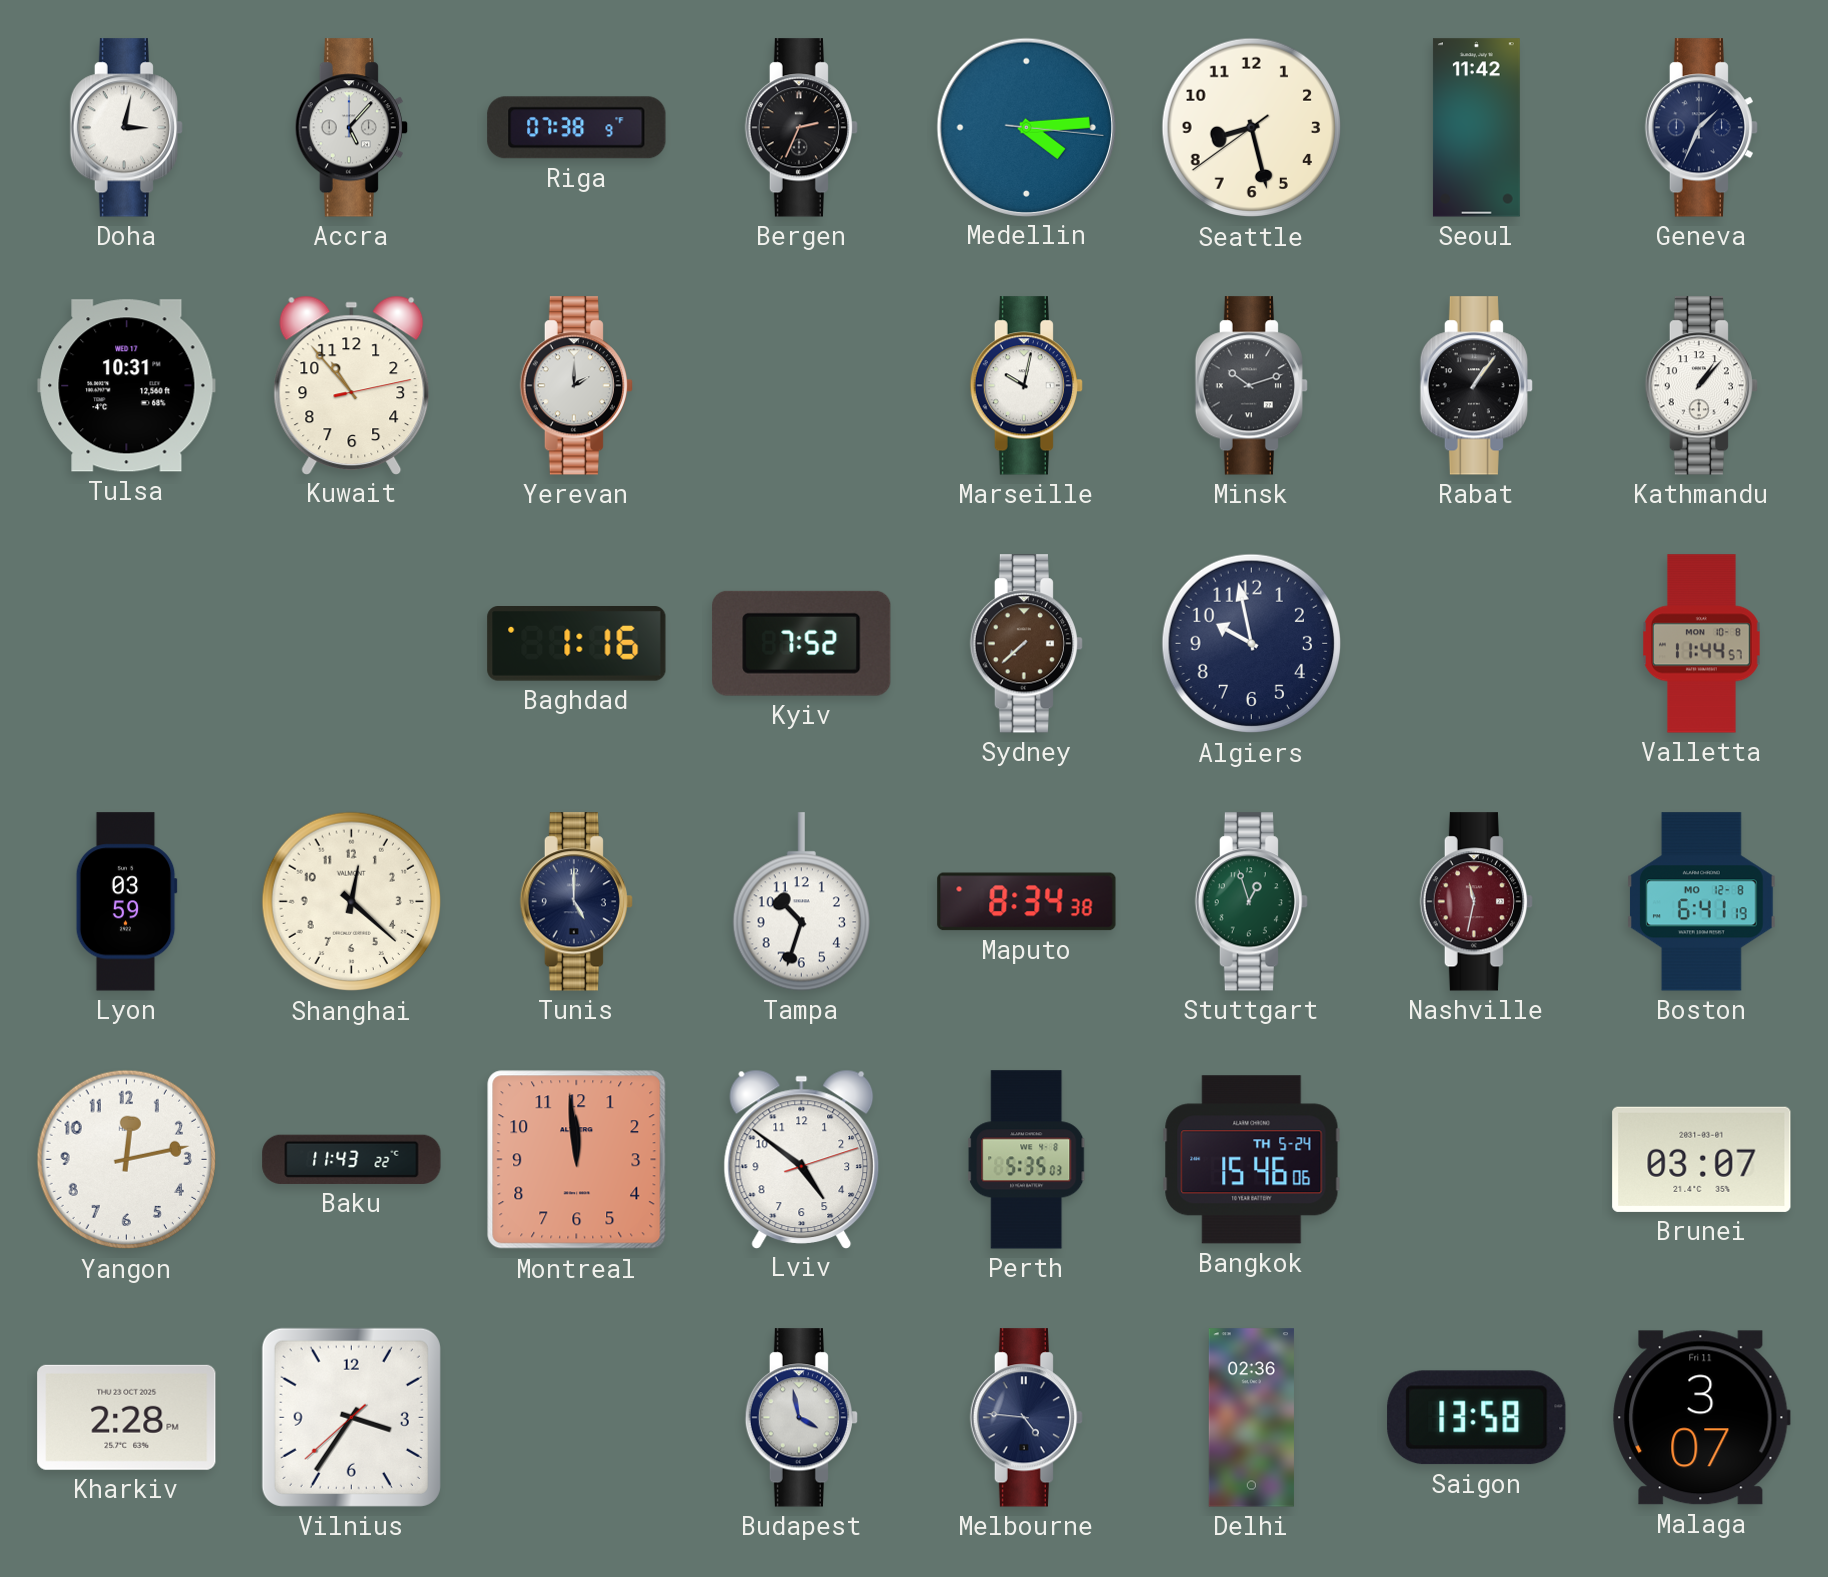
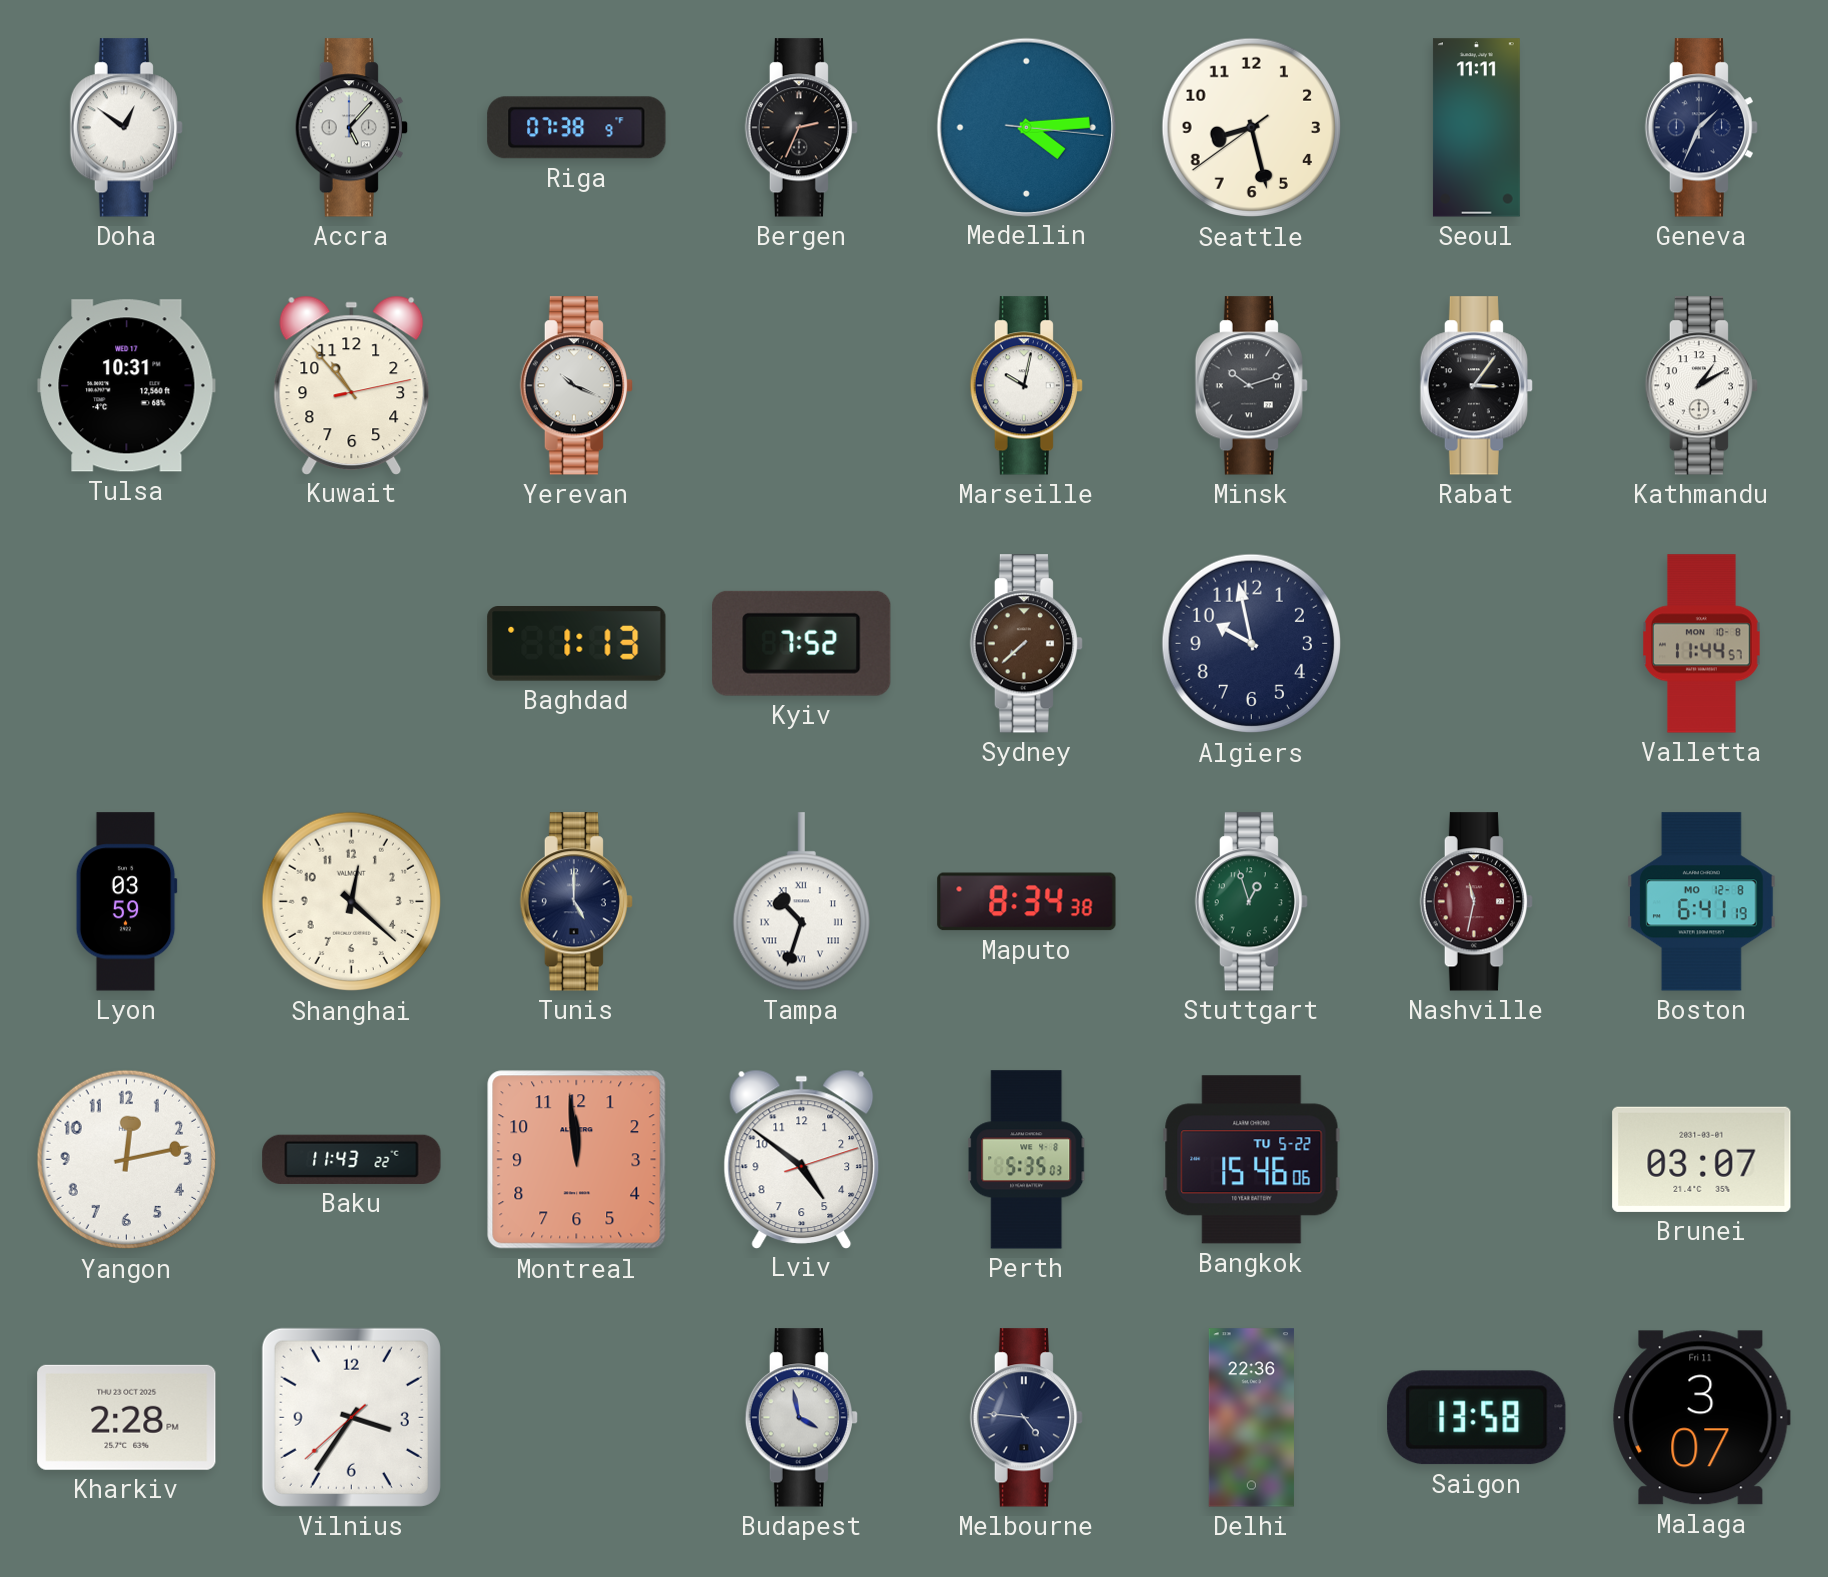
Doha: 3:02 -> 12:51 (126, 128)
Seoul: 11:42 -> 11:11 (1476, 128)
Yerevan: 2:00 -> 10:19 (576, 386)
Rabat: 1:06 -> 3:06 (1476, 386)
Kathmandu: 1:07 -> 1:10 (1701, 386)
Baghdad: 1:16 -> 1:13 (577, 644)
Tampa numerals: Arabic -> Roman (801, 902)
Bangkok date: TH 5-24 -> TU 5-22 (1252, 1160)
Delhi: 02:36 -> 22:36 (1251, 1418)
